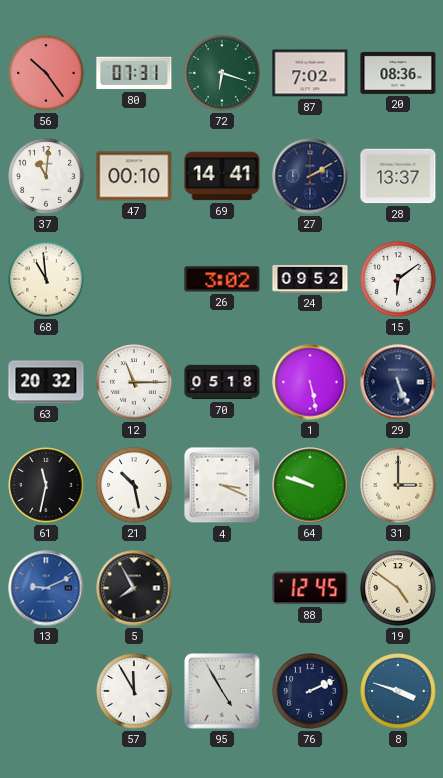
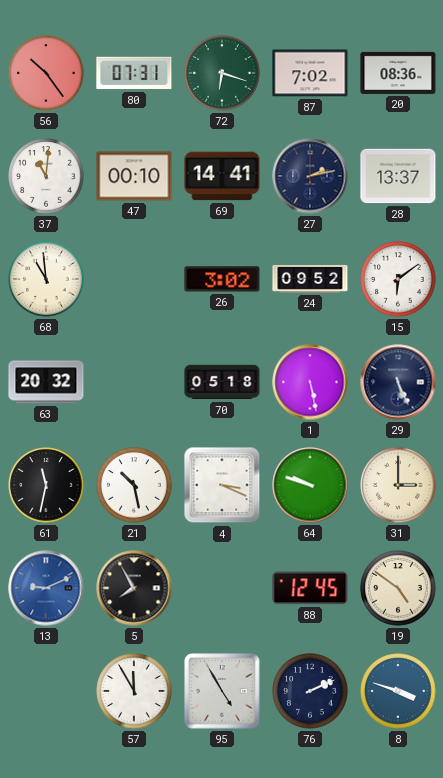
27: 2:10 -> 2:13 (310, 176)
12: 11:15 -> none (134, 382)
